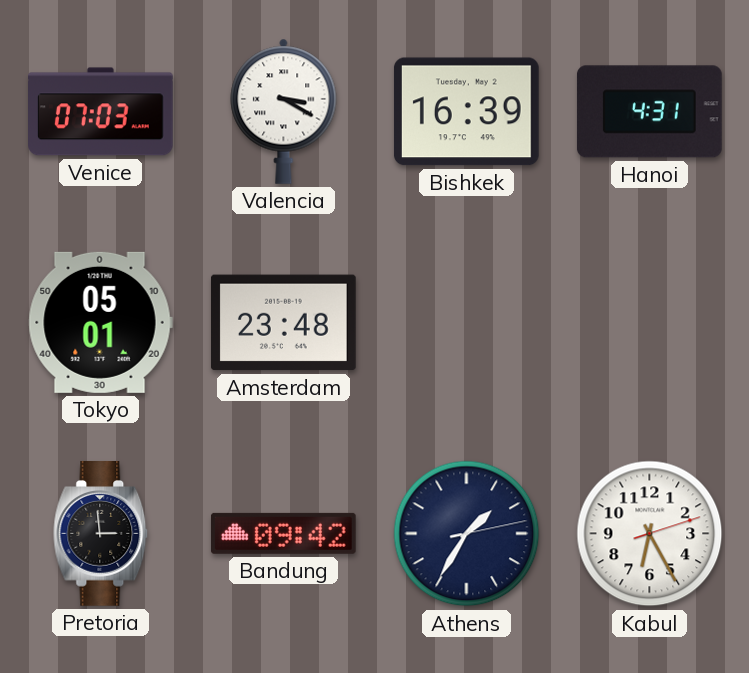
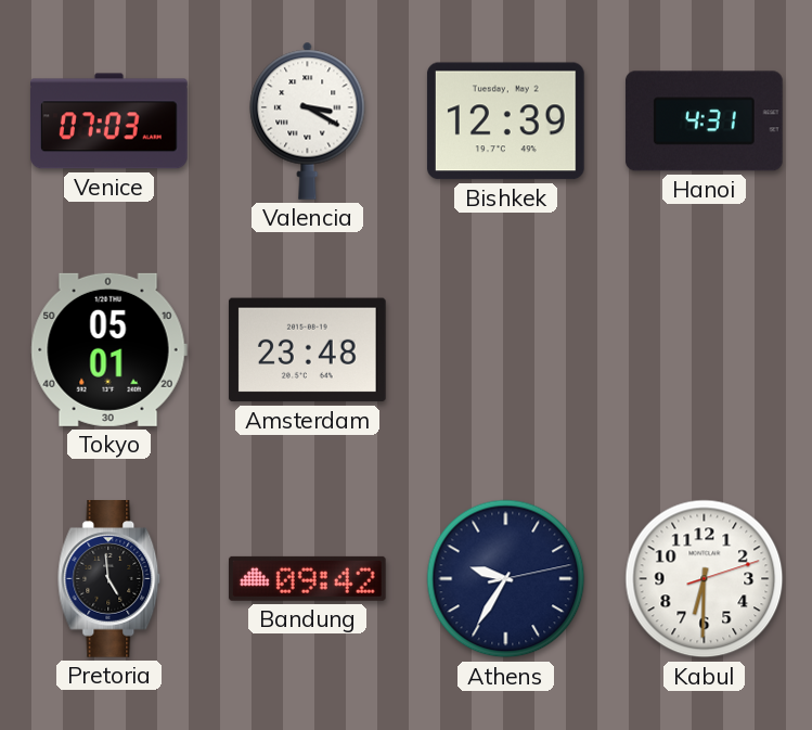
Bishkek: 16:39 -> 12:39 (505, 121)
Pretoria: 2:59 -> 4:59 (109, 579)
Athens: 1:35 -> 9:35 (506, 579)
Kabul: 6:25 -> 6:30 (705, 579)
